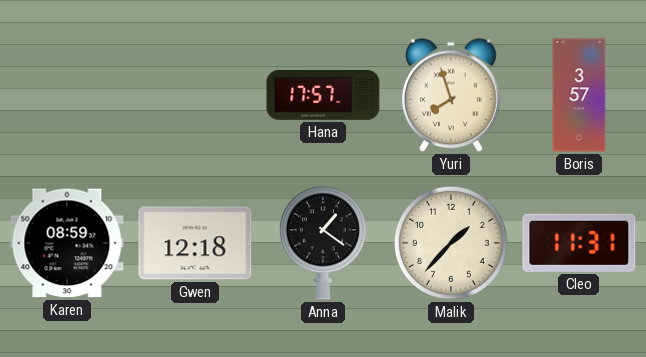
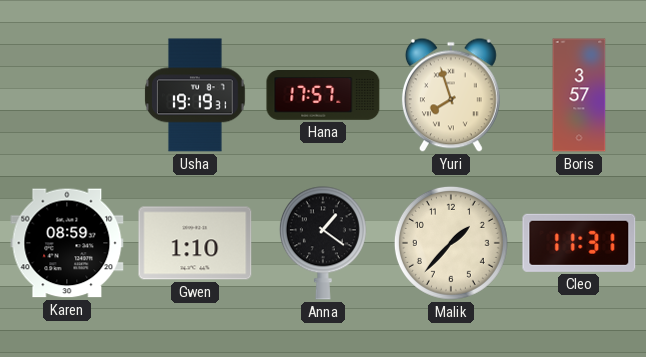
Usha: none -> 19:19 (195, 95)
Gwen: 12:18 -> 1:10 (195, 243)
